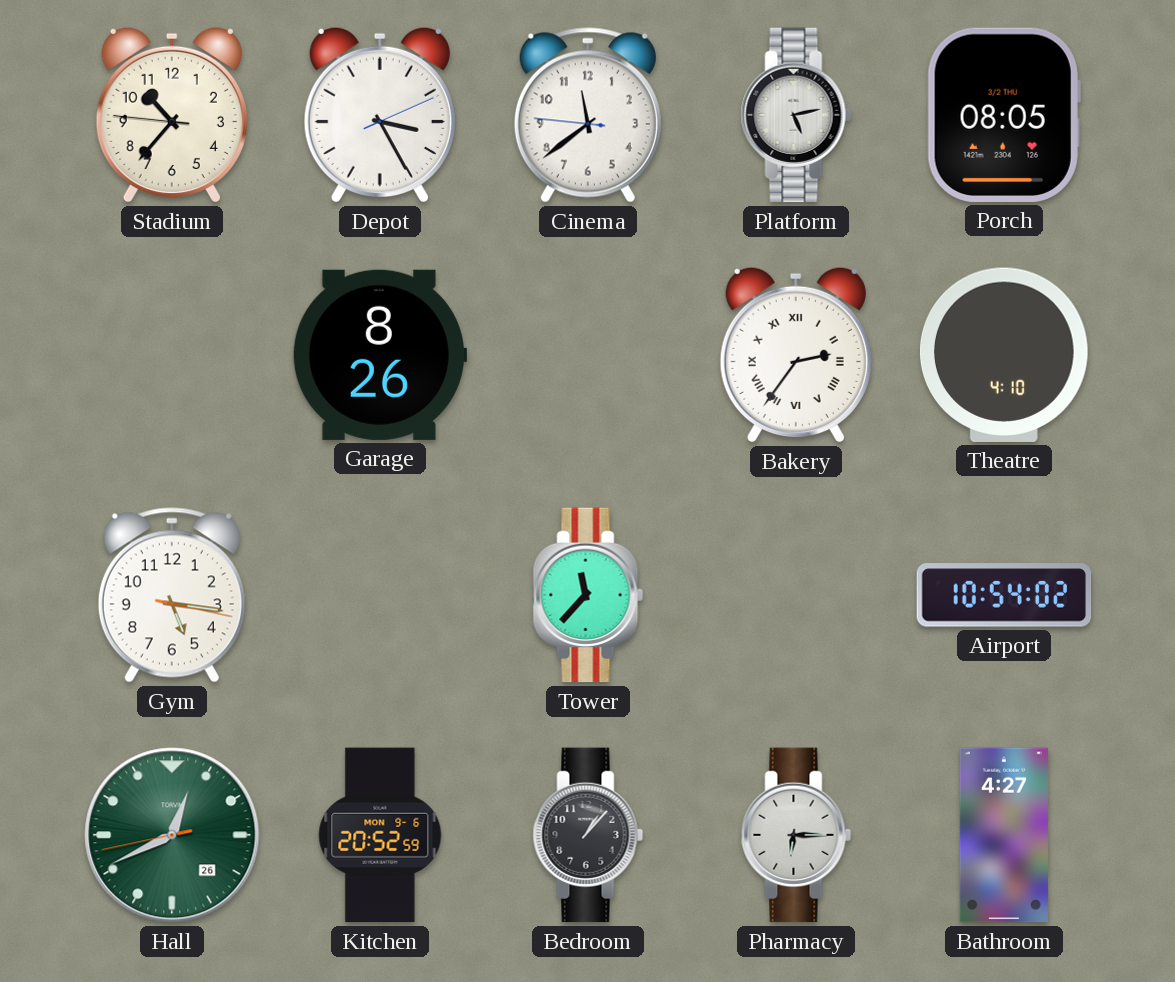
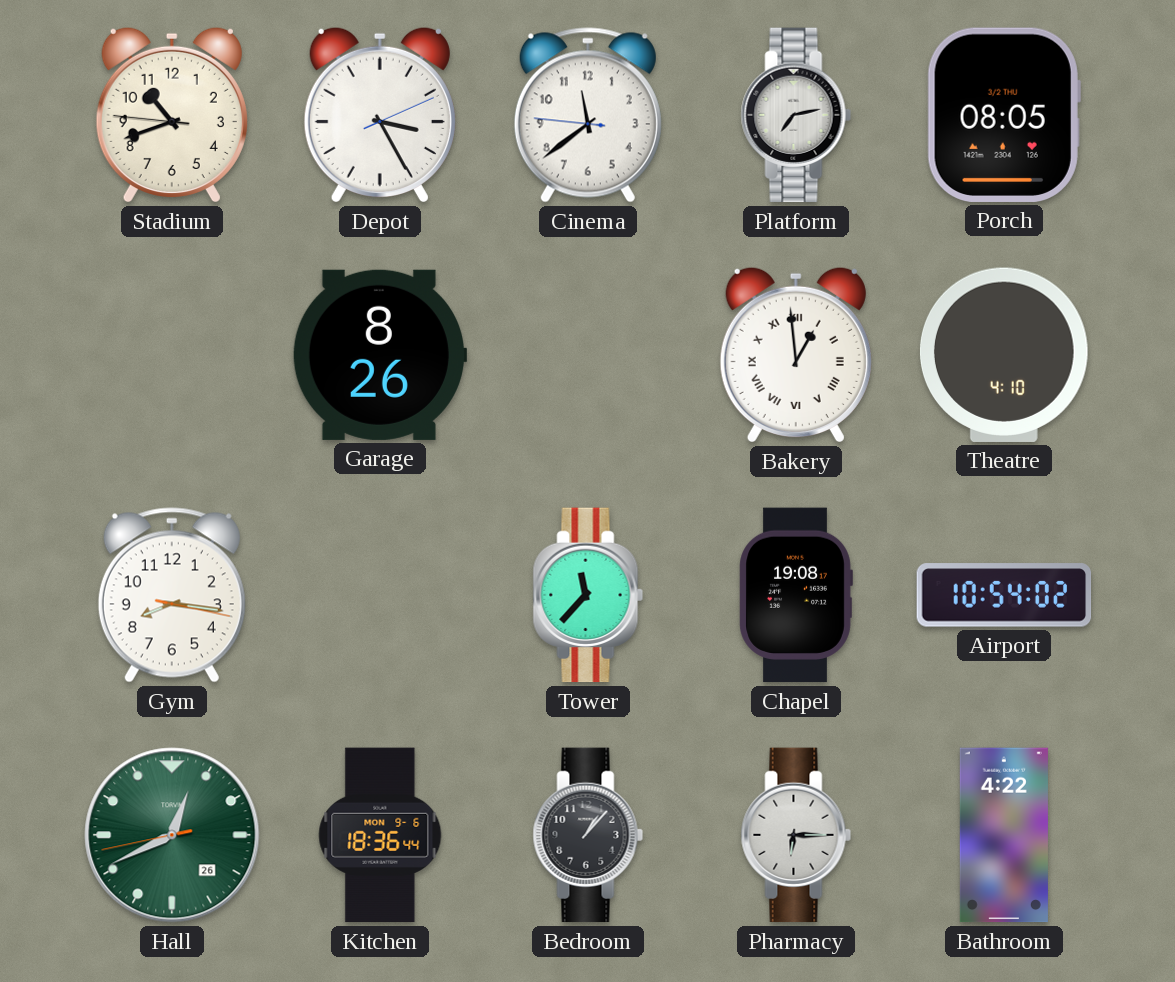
Stadium: 10:36 -> 10:41 (172, 115)
Platform: 5:13 -> 7:13 (796, 115)
Bakery: 2:36 -> 12:59 (796, 355)
Gym: 5:16 -> 8:16 (172, 595)
Chapel: none -> 19:08 (796, 595)
Kitchen: 20:52 -> 18:36 (380, 835)
Bathroom: 4:27 -> 4:22 (1004, 835)
